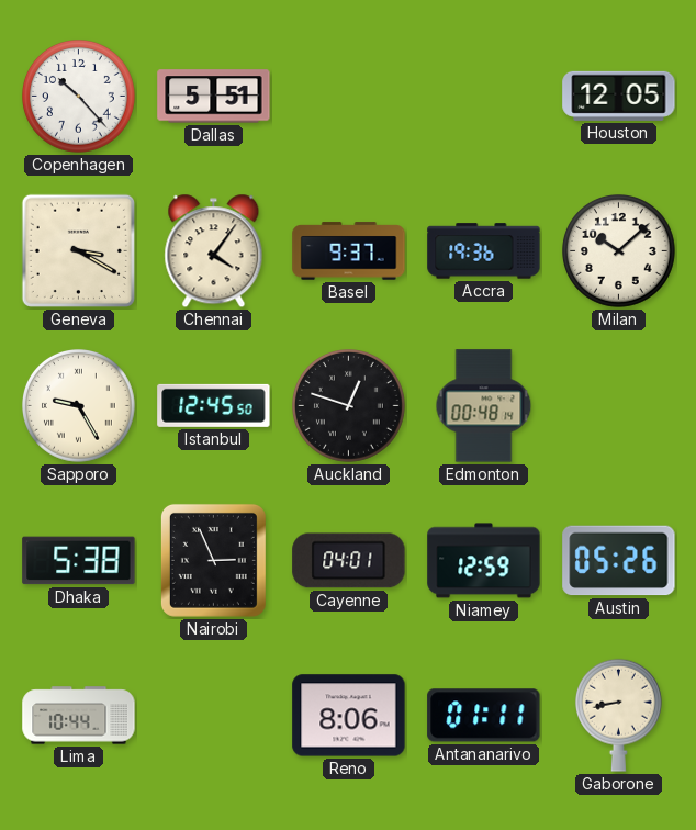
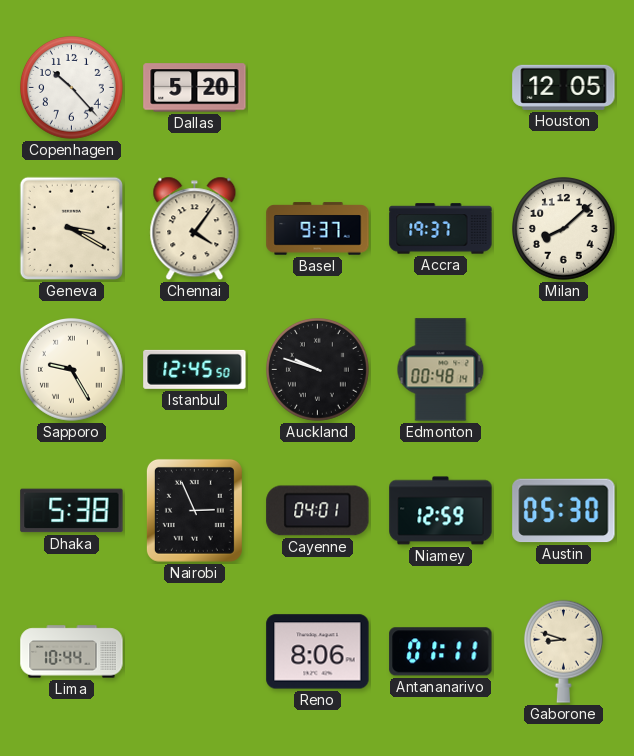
Dallas: 5:51 -> 5:20 (195, 88)
Accra: 19:36 -> 19:37 (441, 229)
Milan: 10:08 -> 8:08 (564, 229)
Auckland: 12:48 -> 9:48 (318, 370)
Austin: 05:26 -> 05:30 (564, 511)
Gaborone: 8:43 -> 8:48 (563, 651)
